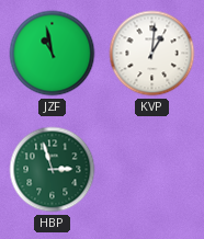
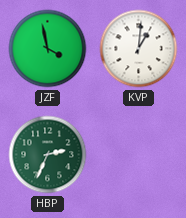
JZF: 10:58 -> 3:58 (48, 49)
HBP: 2:57 -> 2:34 (48, 155)
